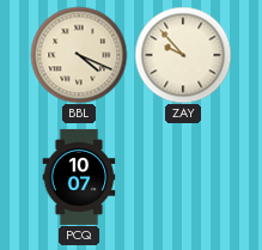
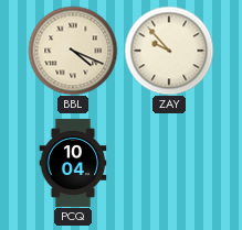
PCQ: 10:07 -> 10:04 (73, 163)
